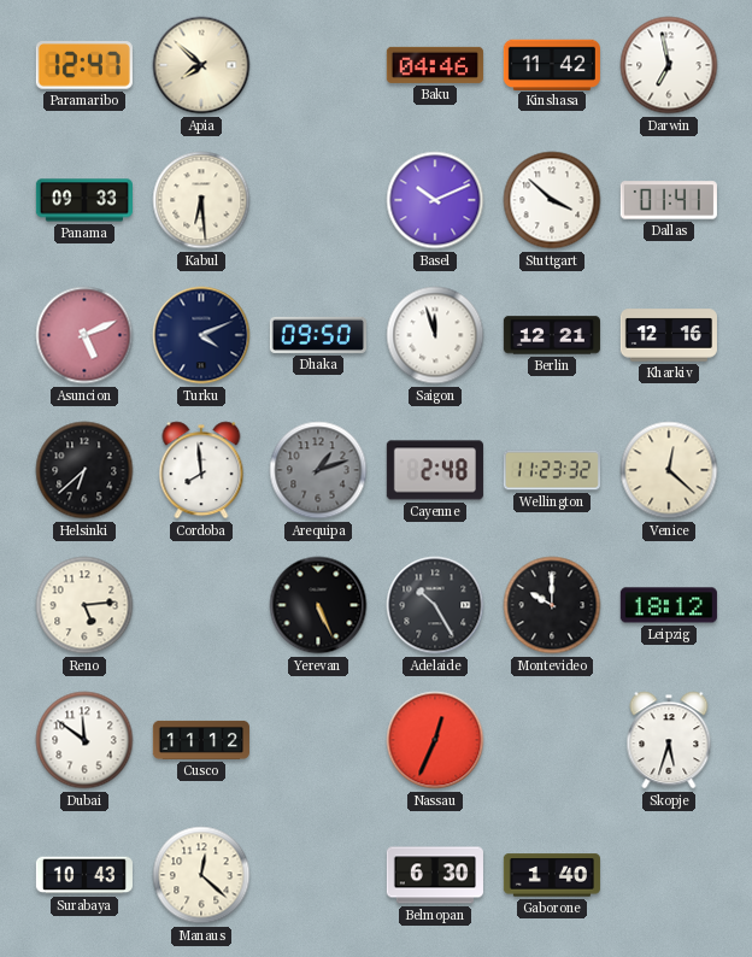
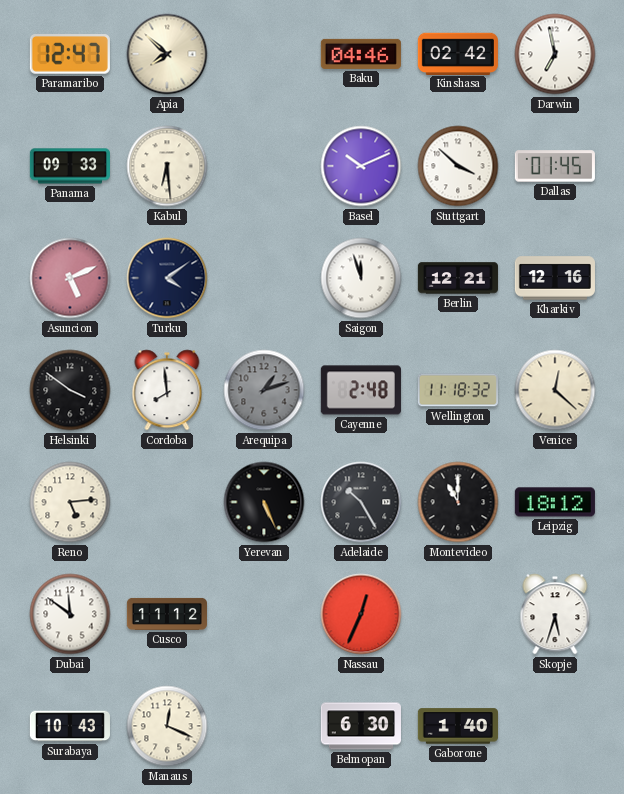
Kinshasa: 11:42 -> 02:42 (458, 53)
Dallas: 01:41 -> 01:45 (555, 166)
Turku: 4:11 -> 4:09 (167, 278)
Dhaka: 09:50 -> none (318, 335)
Helsinki: 6:38 -> 3:51 (70, 390)
Wellington: 11:23 -> 11:18 (458, 390)
Montevideo: 10:00 -> 11:00 (458, 502)
Manaus: 12:22 -> 12:19 (167, 726)
